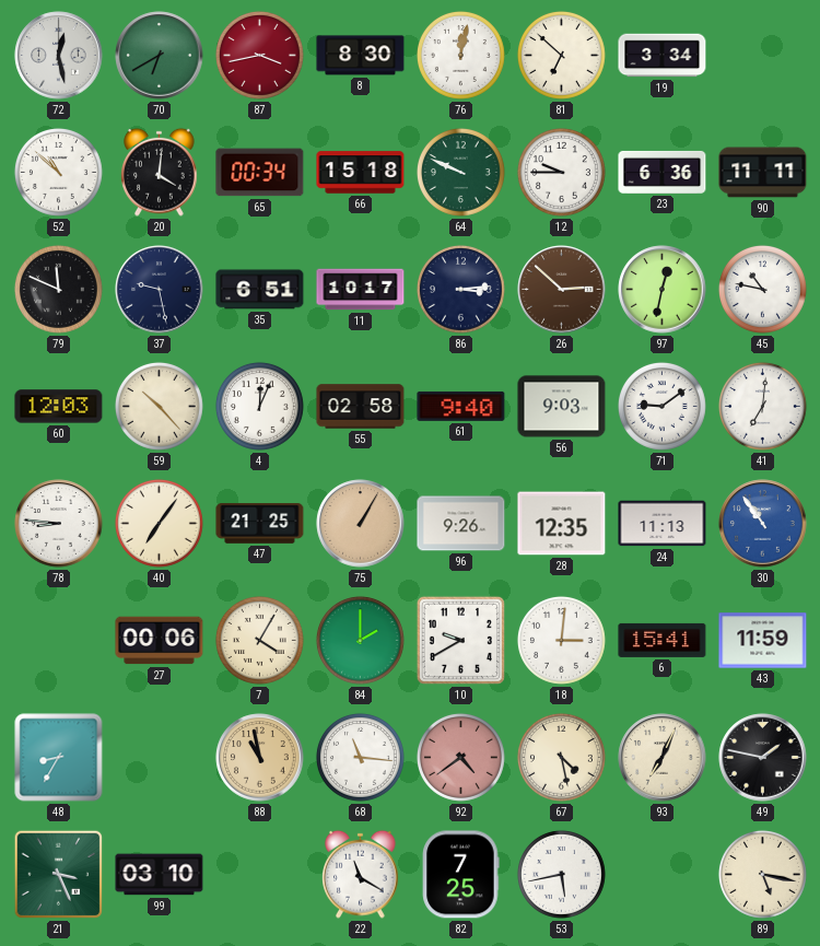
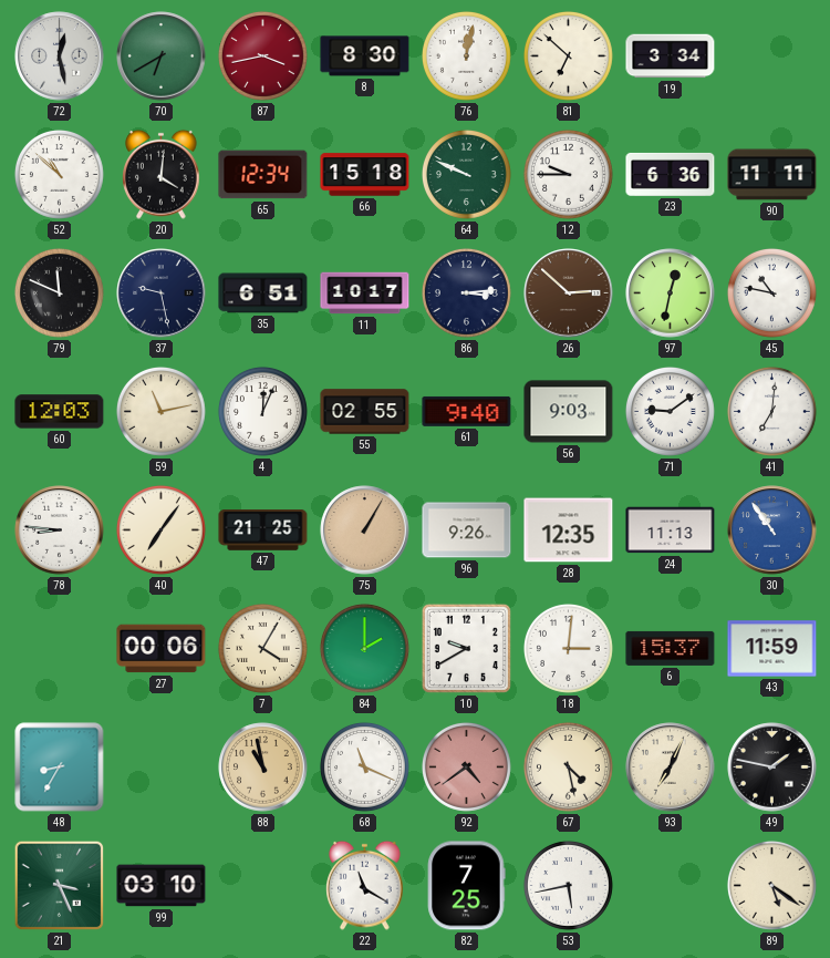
65: 00:34 -> 12:34 (263, 175)
59: 10:23 -> 11:13 (160, 411)
55: 02:58 -> 02:55 (365, 412)
6: 15:41 -> 15:37 (671, 648)
68: 11:16 -> 11:19 (364, 766)
89: 5:17 -> 5:21 (771, 885)
